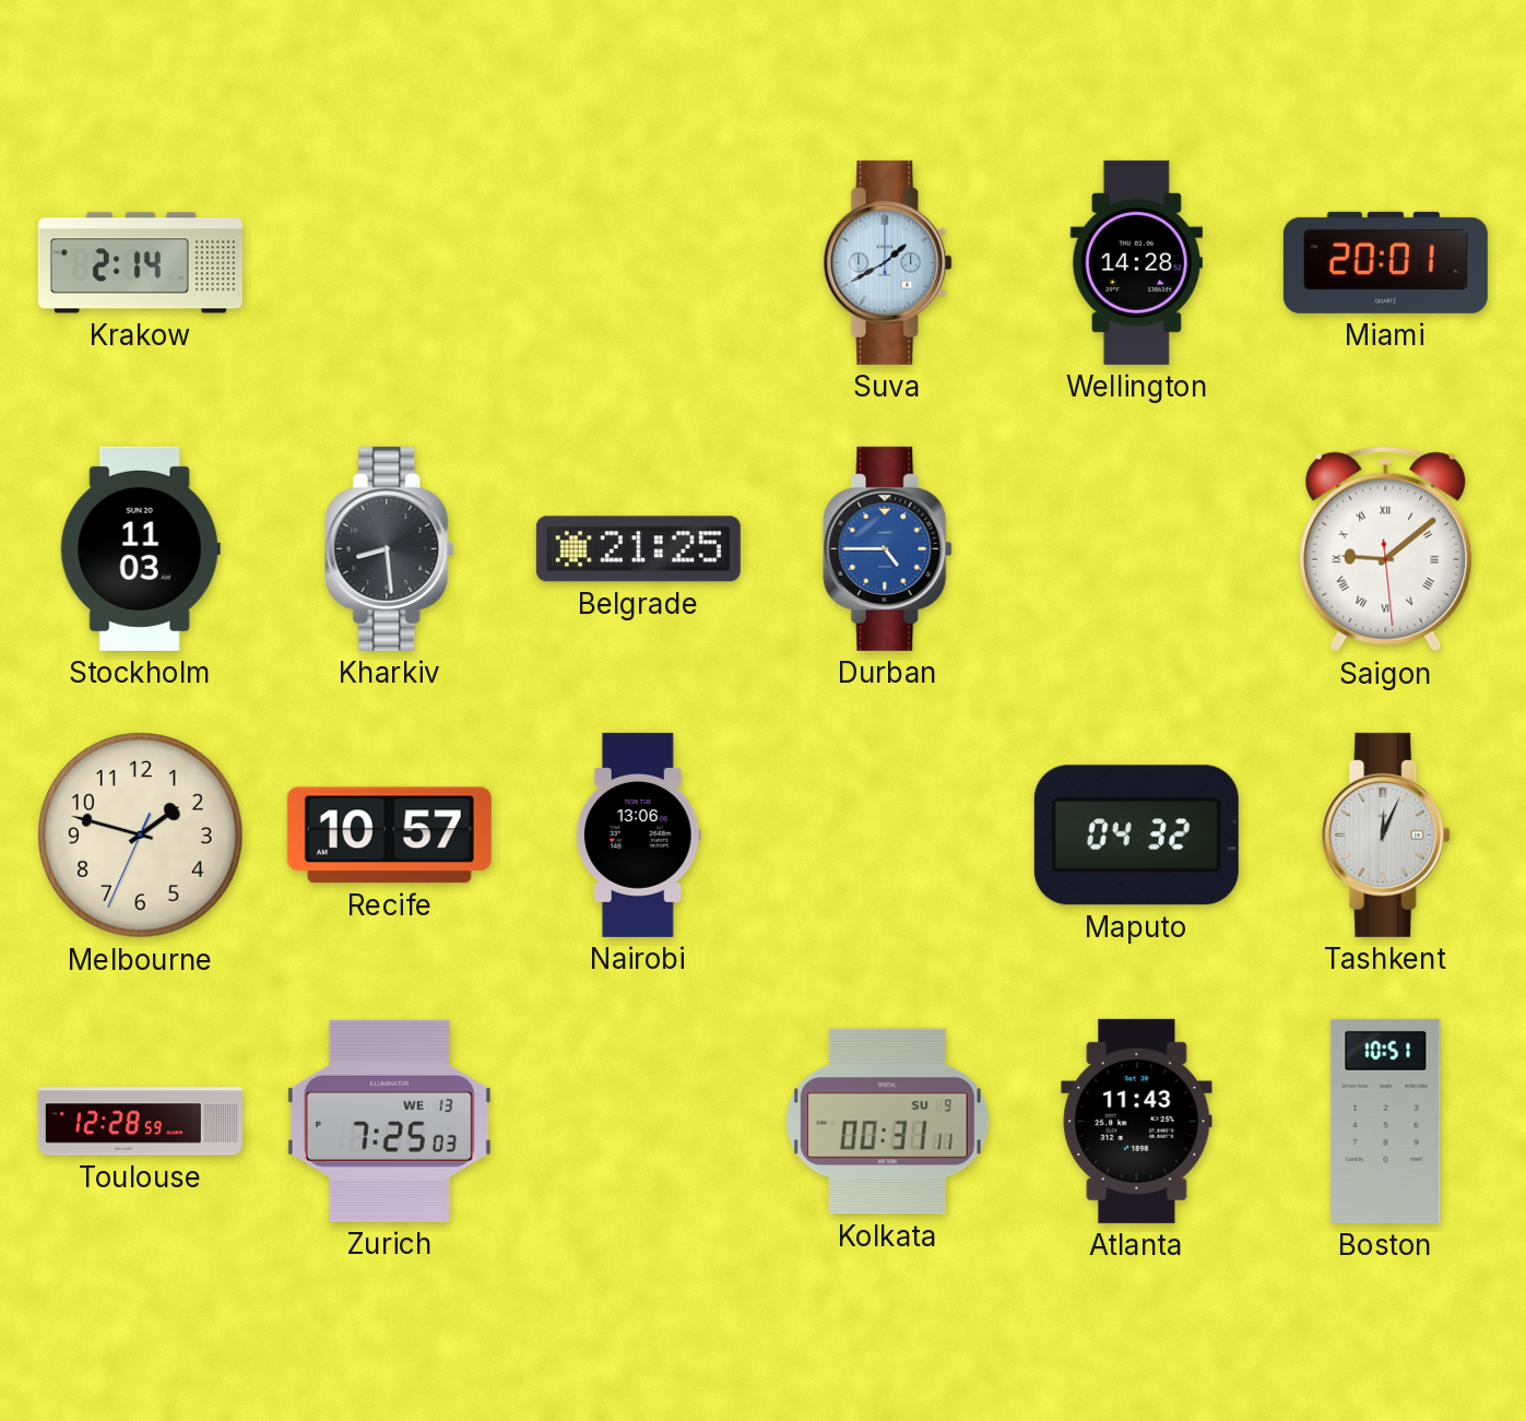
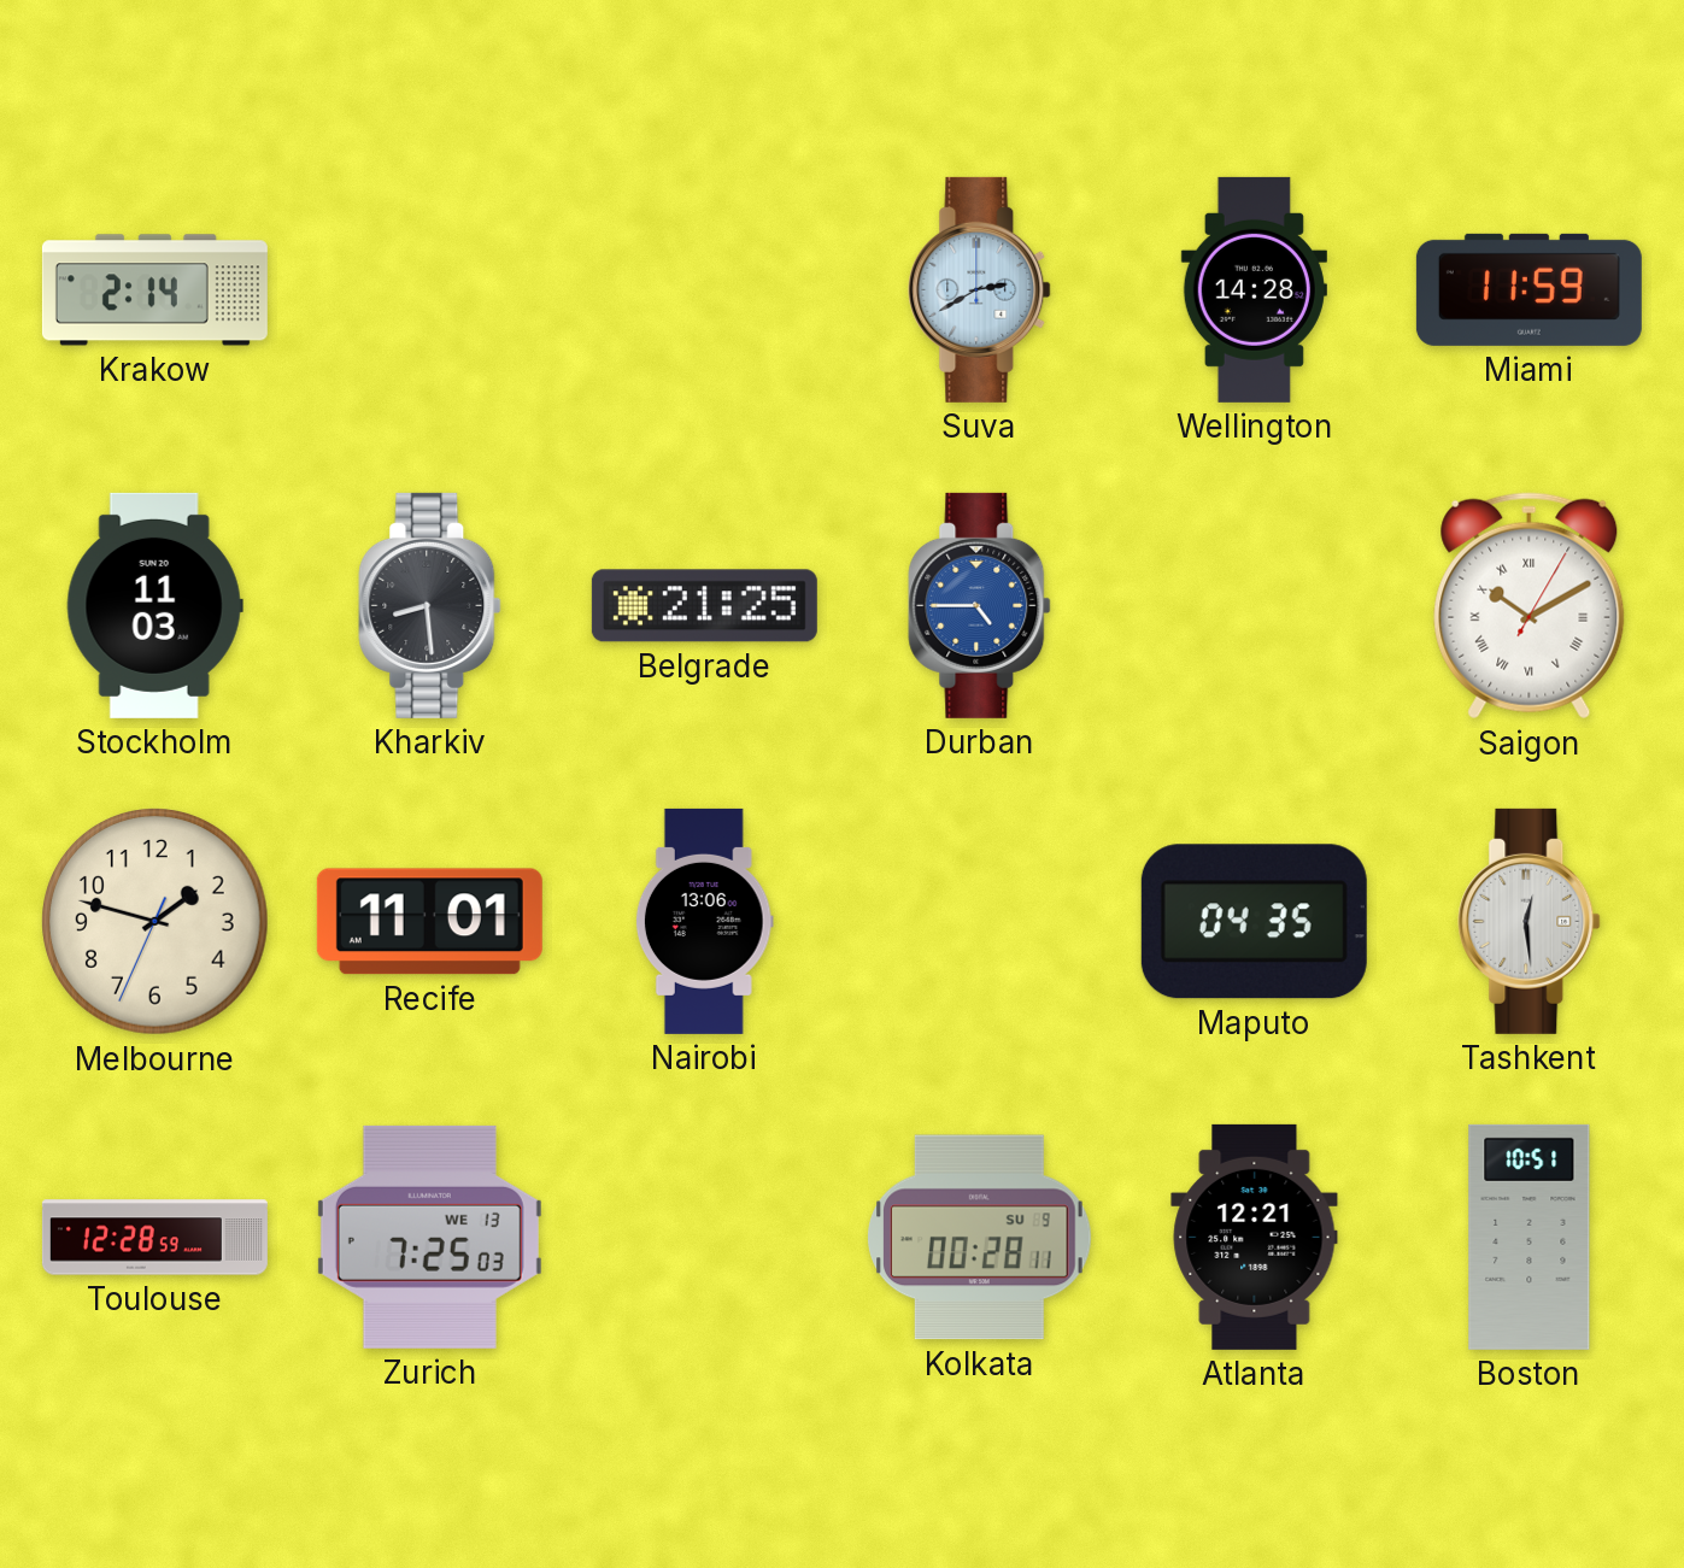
Suva: 1:40 -> 2:40 (980, 289)
Miami: 20:01 -> 11:59 (1528, 289)
Saigon: 9:08 -> 10:10 (1530, 606)
Recife: 10:57 -> 11:01 (429, 922)
Maputo: 04:32 -> 04:35 (1254, 922)
Tashkent: 12:04 -> 12:29 (1530, 921)
Kolkata: 00:31 -> 00:28 (980, 1238)
Atlanta: 11:43 -> 12:21 (1255, 1237)
